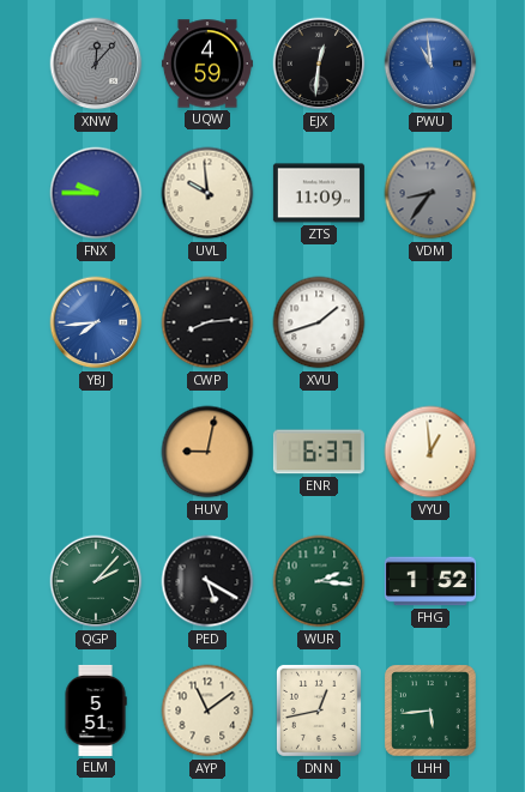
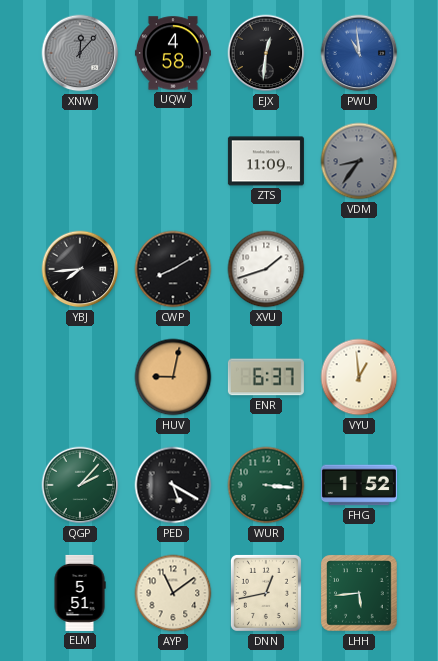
UQW: 4:59 -> 4:58 (173, 53)
FNX: 9:45 -> none (96, 193)
UVL: 9:59 -> none (207, 193)
YBJ dial: blue -> black (80, 269)
CWP: 8:14 -> 8:10 (173, 269)
WUR: 2:16 -> 3:16 (266, 485)
